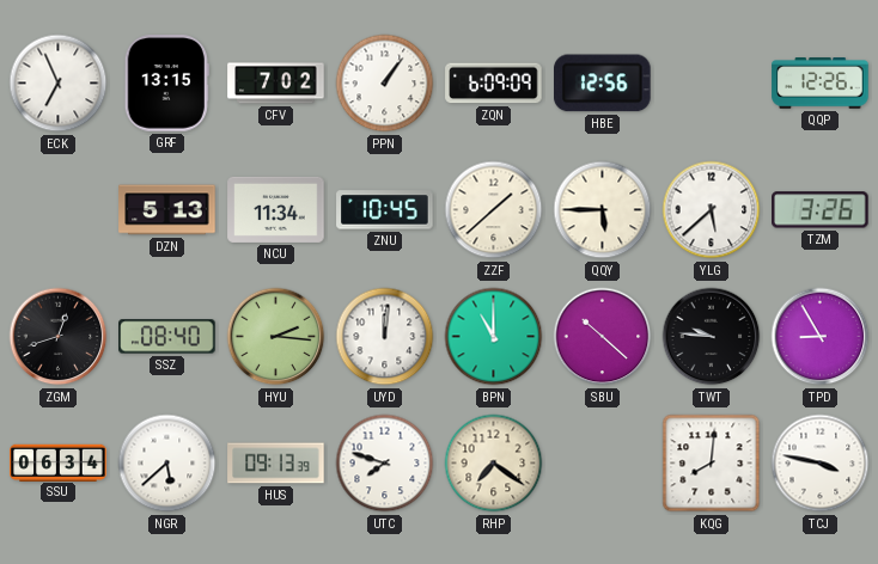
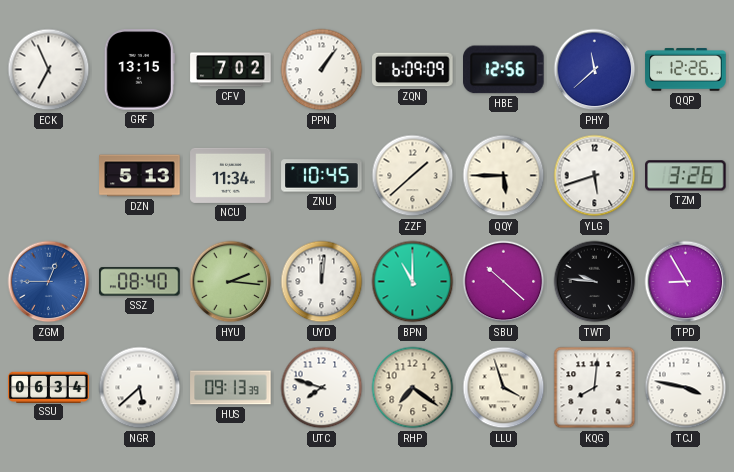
PHY: none -> 11:38 (595, 70)
YLG: 5:38 -> 5:42 (595, 176)
ZGM: 12:42 -> 12:45 (49, 282)
ZGM dial: black -> blue (49, 282)
LLU: none -> 3:57 (504, 388)
